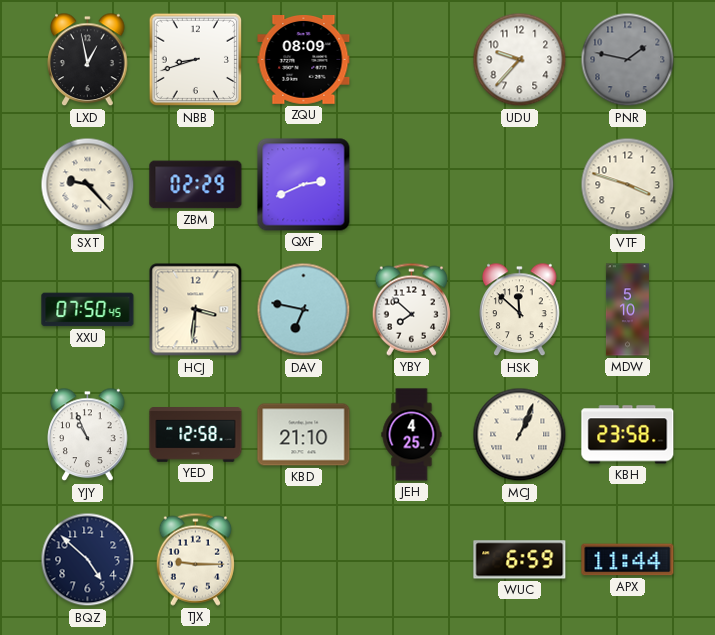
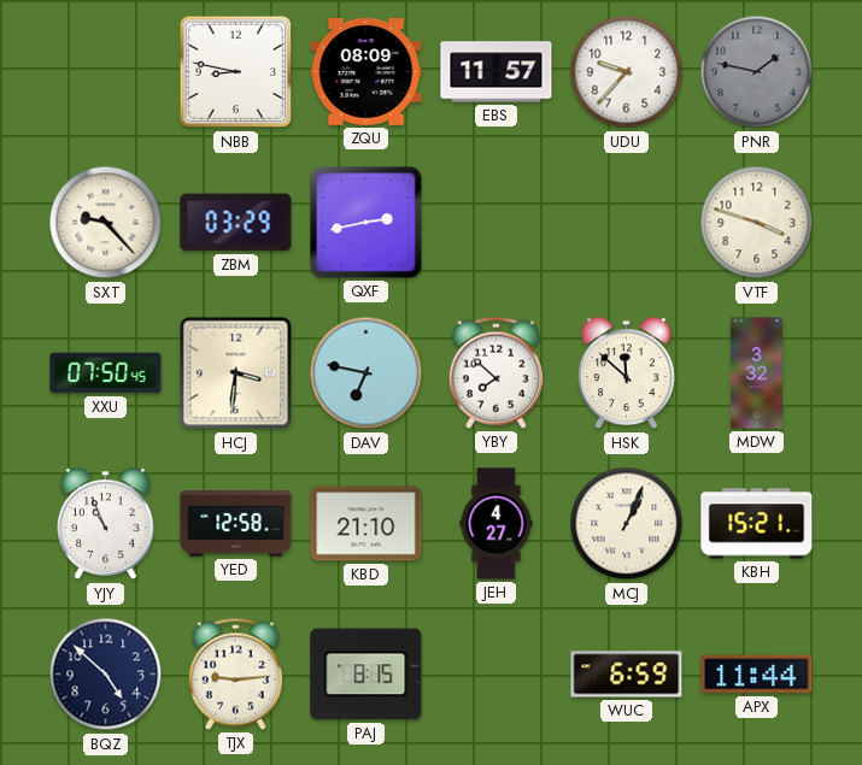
LXD: 12:58 -> none (88, 60)
NBB: 8:42 -> 8:47 (236, 72)
EBS: none -> 11:57 (497, 72)
ZBM: 02:29 -> 03:29 (236, 223)
QXF: 2:41 -> 2:43 (367, 223)
MDW: 5:10 -> 3:32 (756, 373)
JEH: 4:25 -> 4:27 (497, 524)
KBH: 23:58 -> 15:21 (757, 524)
TJX: 9:15 -> 9:14 (235, 673)
PAJ: none -> 8:15 (367, 675)
